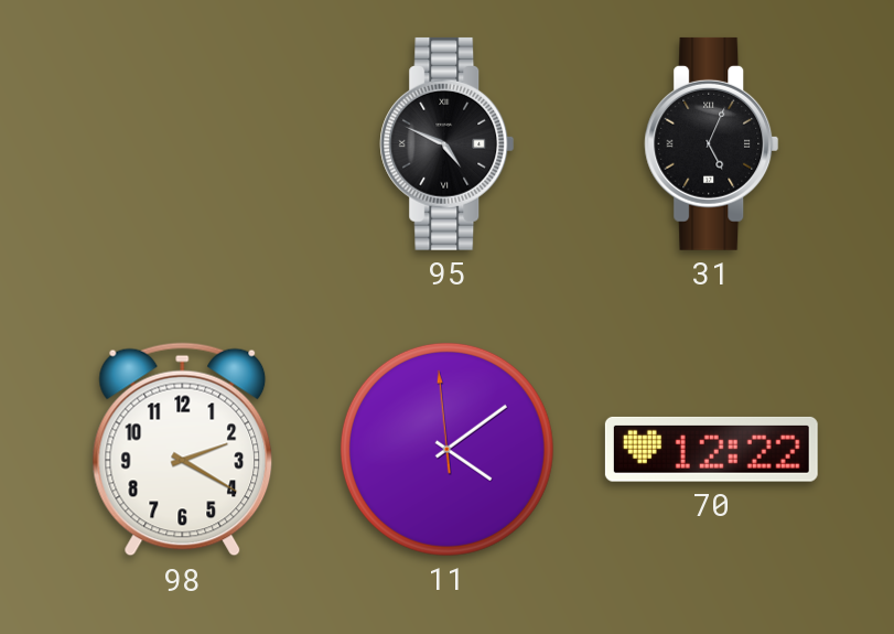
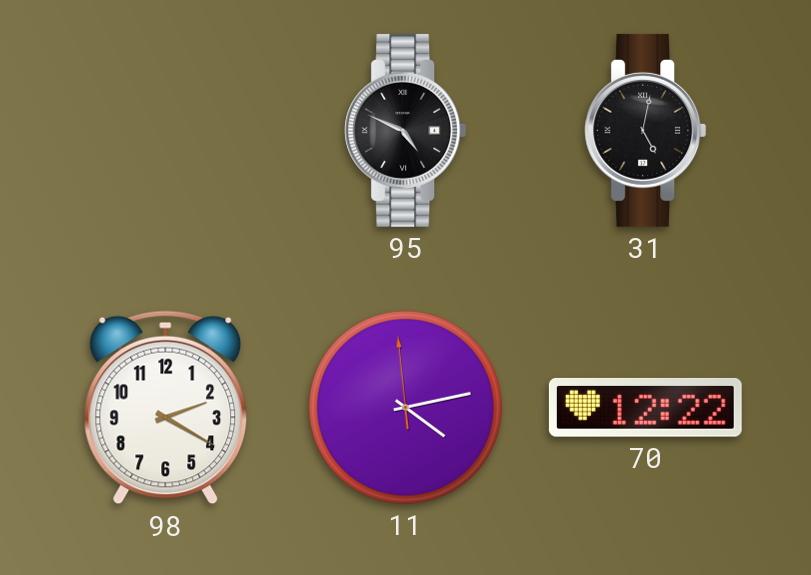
31: 5:04 -> 5:02 (646, 130)
11: 4:08 -> 4:12 (405, 407)
